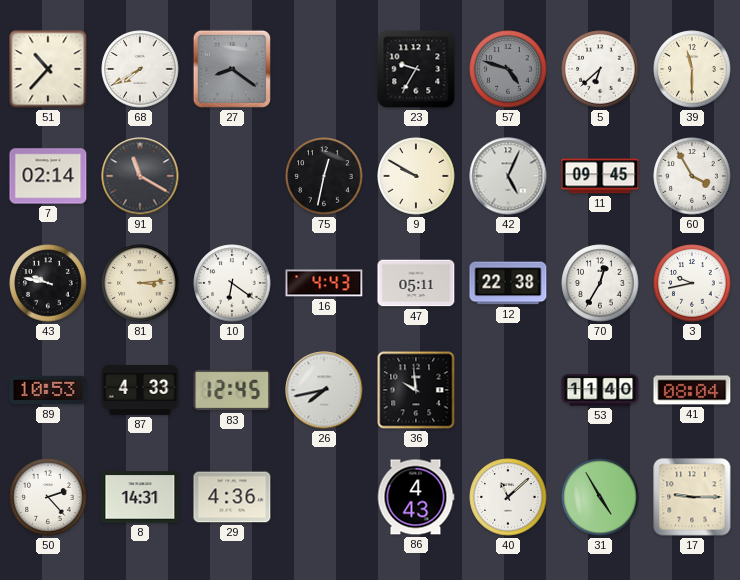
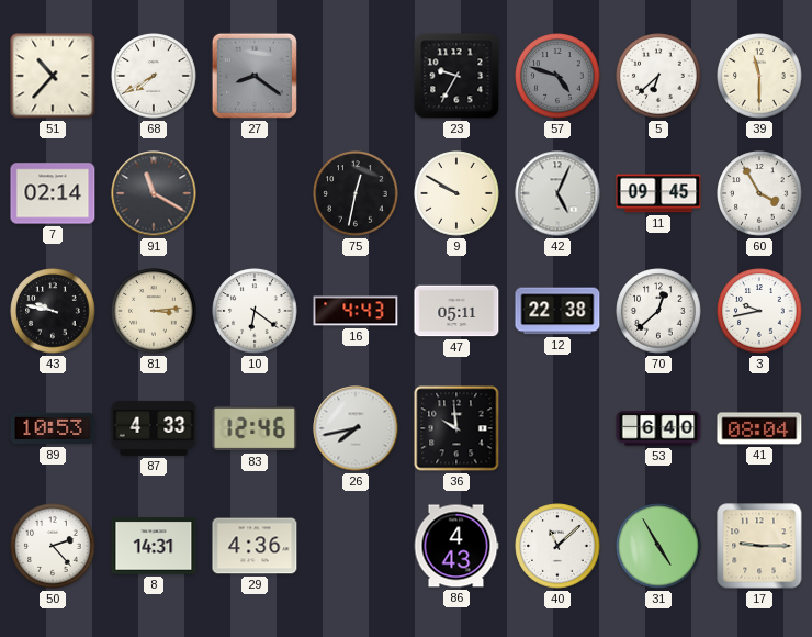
70: 12:35 -> 12:38 (658, 311)
83: 12:45 -> 12:46 (255, 428)
53: 11:40 -> 6:40 (658, 428)
